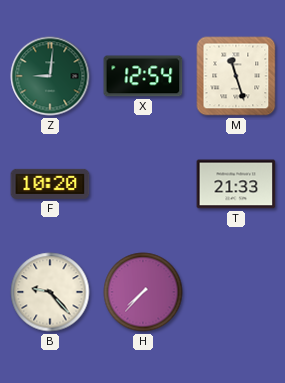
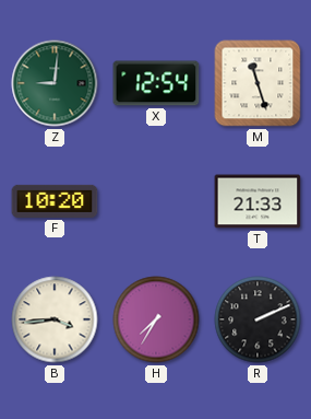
B: 9:23 -> 3:44 (55, 319)
H: 7:37 -> 7:35 (156, 319)
R: none -> 2:11 (258, 319)
